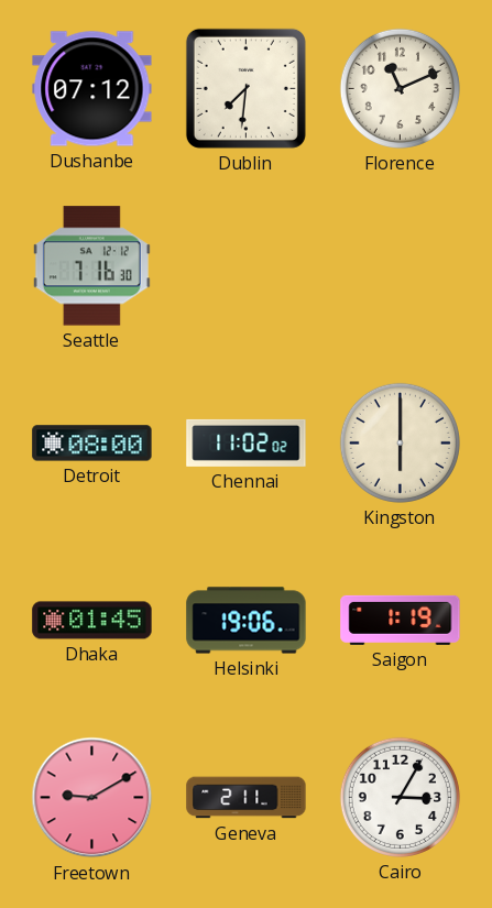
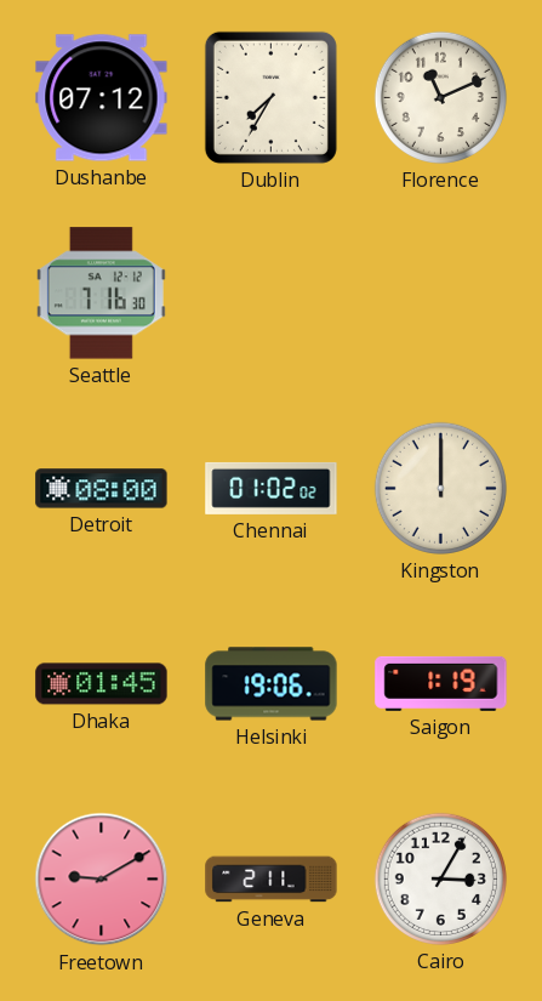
Dublin: 7:31 -> 7:35 (270, 97)
Chennai: 11:02 -> 01:02 (272, 488)
Kingston: 6:00 -> 12:00 (440, 488)
